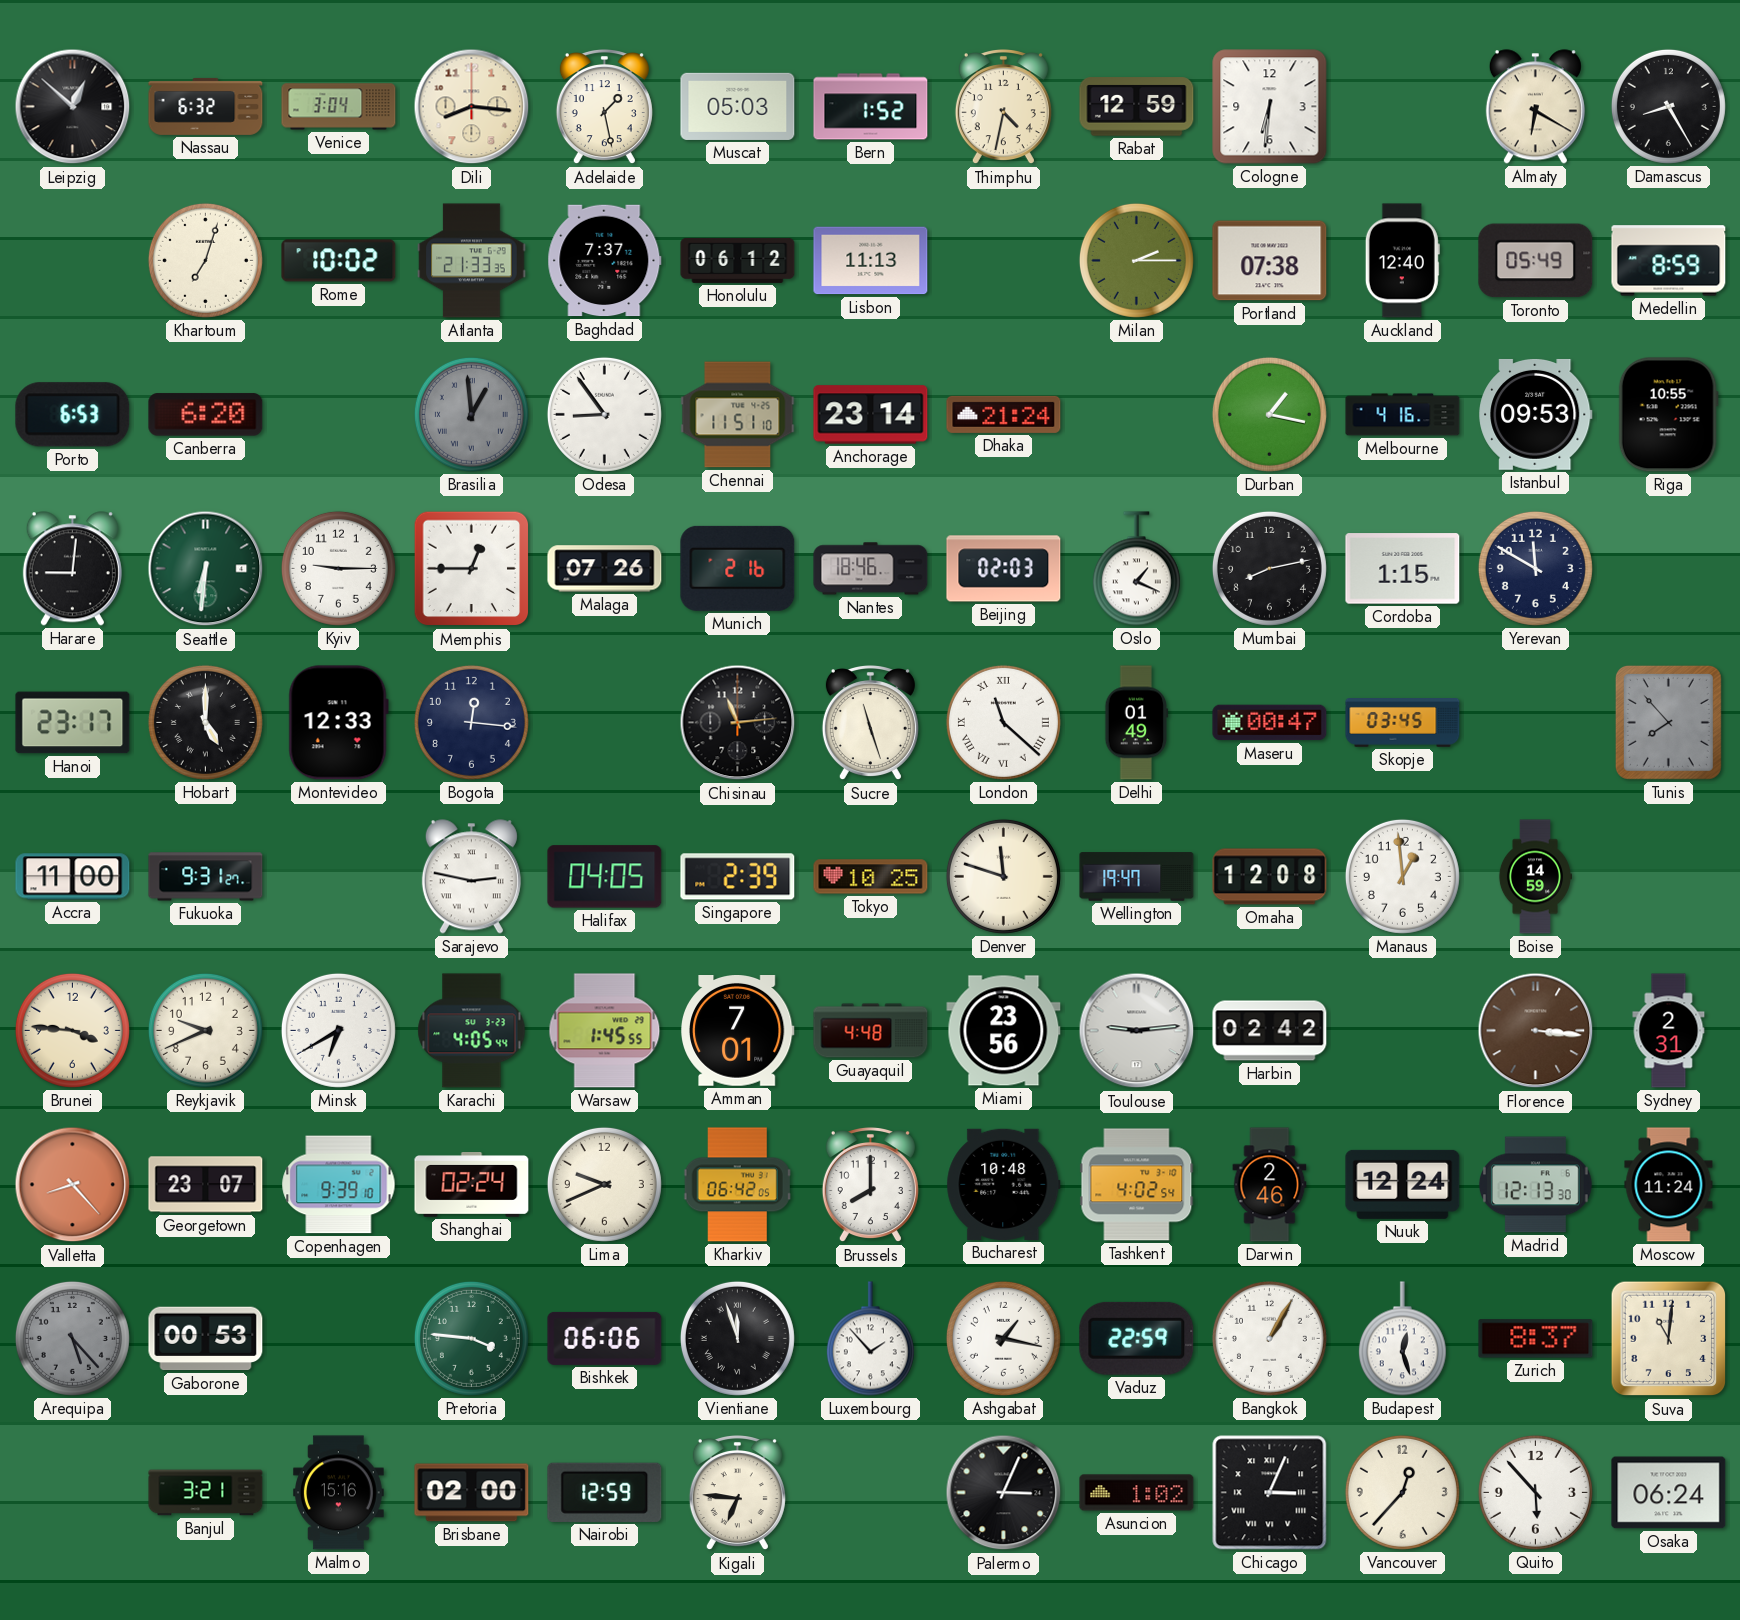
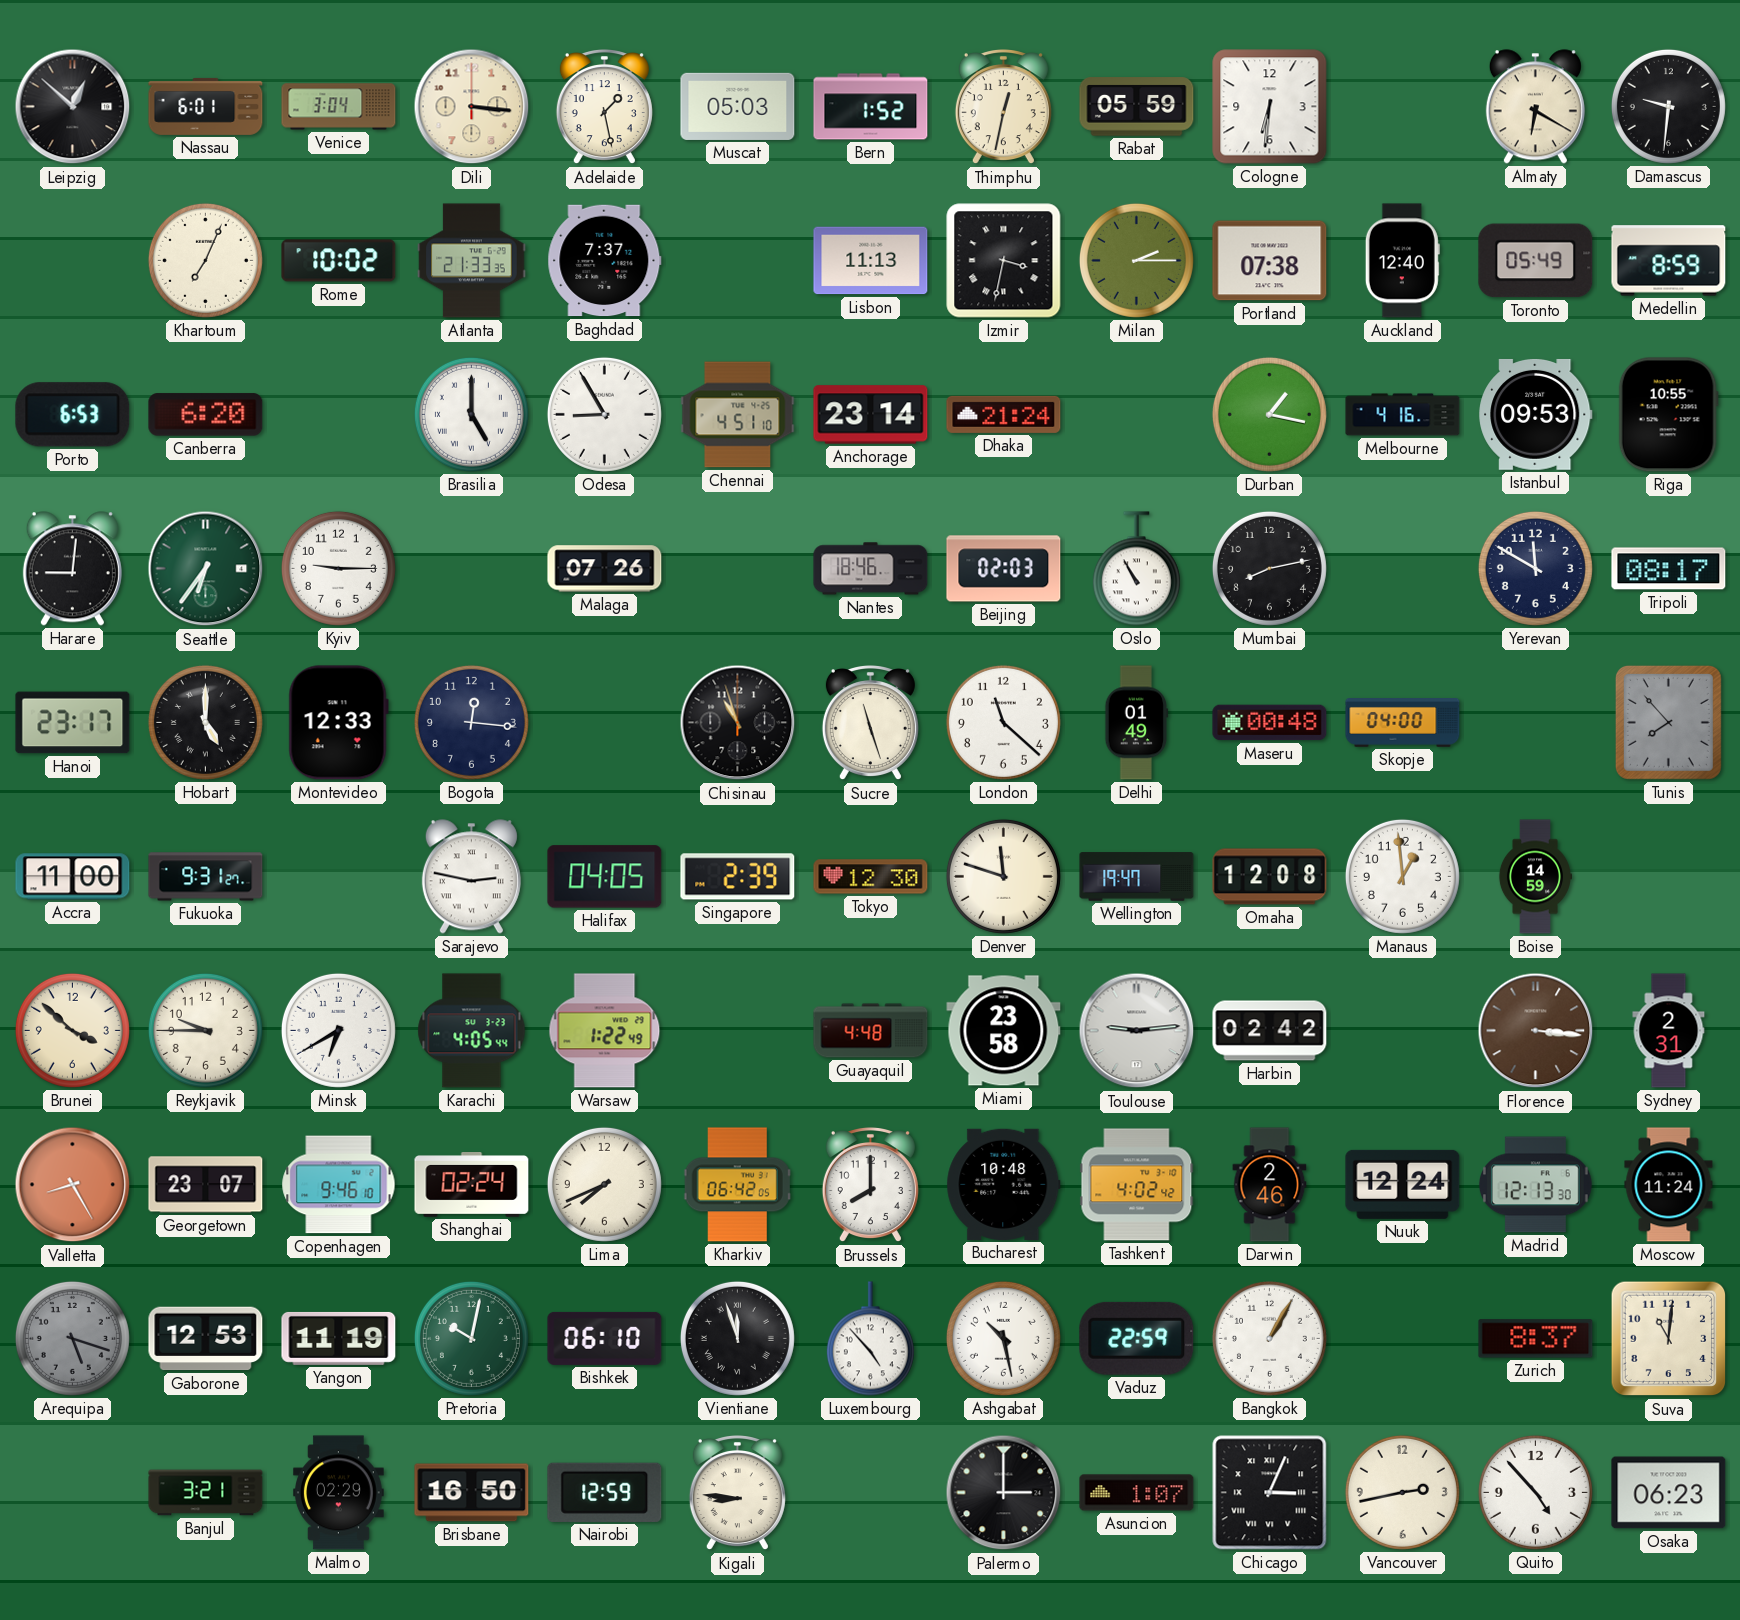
Nassau: 6:32 -> 6:01 (206, 106)
Dili: 8:16 -> 3:16 (472, 107)
Thimphu: 4:32 -> 12:32 (1003, 108)
Rabat: 12:59 -> 05:59 (1137, 107)
Damascus: 8:25 -> 9:31 (1668, 106)
Khartoum: 7:03 -> 7:04 (205, 260)
Honolulu: 06:12 -> none (738, 260)
Izmir: none -> 3:32 (1004, 261)
Brasilia: 12:59 -> 5:00 (471, 414)
Brasilia dial: grey -> white (471, 414)
Odesa: 8:54 -> 8:55 (604, 414)
Chennai: 11:51 -> 4:51 (738, 415)
Seattle: 6:31 -> 6:36 (206, 569)
Memphis: 12:45 -> none (472, 569)
Munich: 2:16 -> none (738, 568)
Oslo: 1:19 -> 10:55 (1136, 569)
Cordoba: 1:15 -> none (1403, 569)
Tripoli: none -> 08:17 (1669, 569)
Chisinau: 11:14 -> 10:57 (738, 723)
London numerals: Roman -> Arabic (1003, 722)
Maseru: 00:47 -> 00:48 (1270, 723)
Skopje: 03:45 -> 04:00 (1403, 723)
Tokyo: 10:25 -> 12:30 (871, 877)
Brunei: 3:46 -> 3:52 (72, 1030)
Reykjavik: 9:41 -> 9:45 (205, 1030)
Warsaw: 1:45 -> 1:22 (605, 1031)
Amman: 7:01 -> none (738, 1031)
Miami: 23:56 -> 23:58 (1004, 1031)
Valletta: 8:23 -> 8:25 (73, 1185)
Copenhagen: 9:39 -> 9:46 (339, 1185)
Lima: 9:41 -> 7:41 (604, 1184)
Tashkent: 4:02:54 -> 4:02:42 (1137, 1185)
Arequipa: 5:23 -> 5:18 (72, 1338)
Gaborone: 00:53 -> 12:53 (206, 1339)
Yangon: none -> 11:19 (339, 1338)
Pretoria: 3:46 -> 10:02 (471, 1338)
Bishkek: 06:06 -> 06:10 (605, 1338)
Luxembourg: 1:53 -> 4:53 (870, 1339)
Ashgabat: 1:17 -> 10:28 (1003, 1338)
Budapest: 12:27 -> none (1402, 1339)
Malmo: 15:16 -> 02:29 (338, 1493)
Brisbane: 02:00 -> 16:50 (472, 1493)
Kigali: 6:46 -> 8:46 (737, 1494)
Palermo: 3:04 -> 3:00 (1004, 1493)
Asuncion: 1:02 -> 1:07 (1137, 1493)
Vancouver: 12:37 -> 2:43 (1402, 1492)
Quito: 5:53 -> 4:53 (1535, 1492)
Osaka: 06:24 -> 06:23 (1669, 1493)
